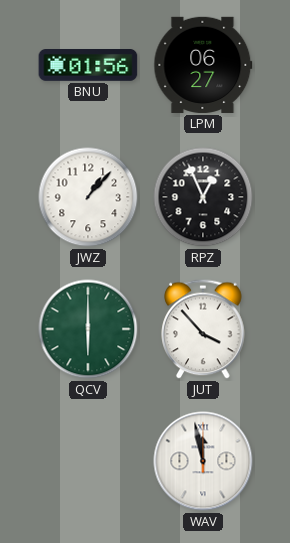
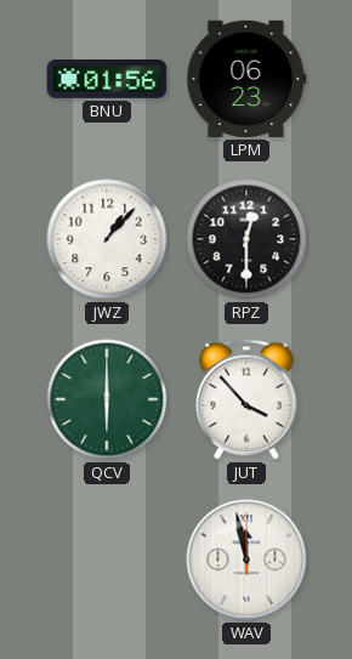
LPM: 06:27 -> 06:23 (246, 79)
RPZ: 12:56 -> 12:30 (246, 239)
